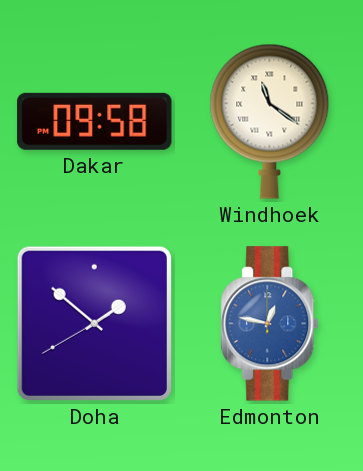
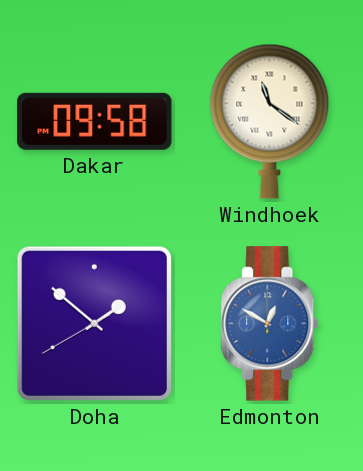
Edmonton: 12:47 -> 12:50 (270, 324)
